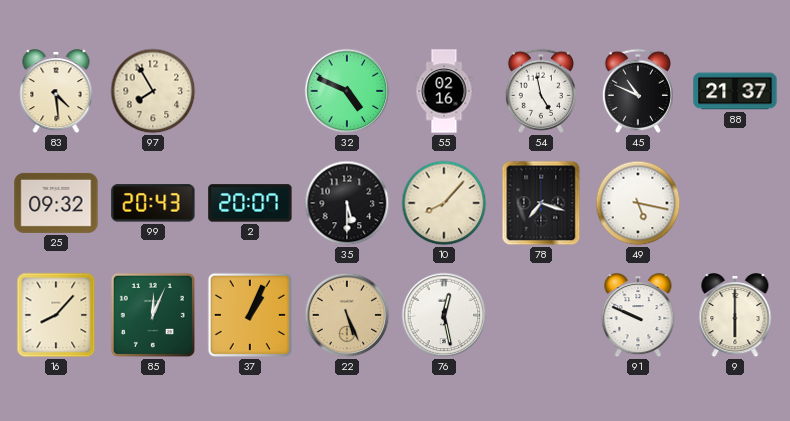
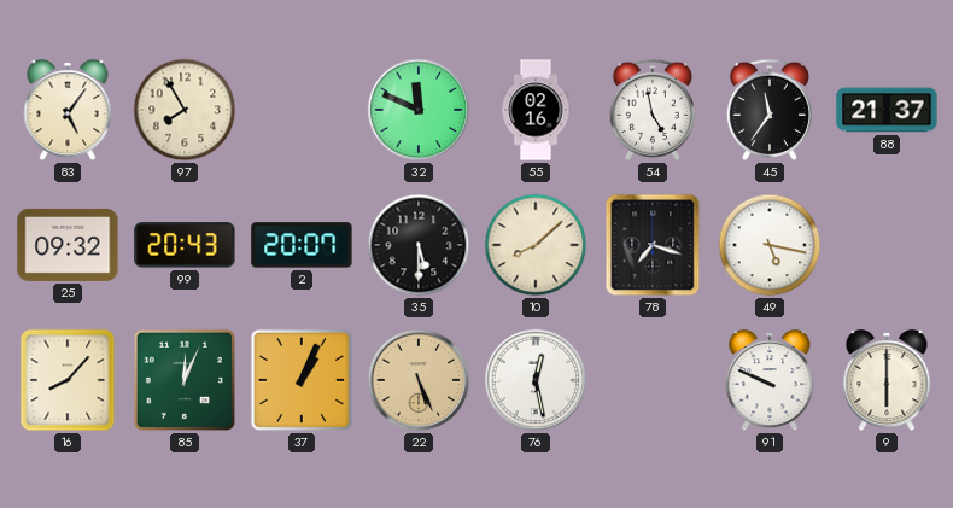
83: 4:29 -> 5:06 (68, 111)
32: 4:49 -> 11:49 (419, 110)
45: 10:49 -> 11:36 (770, 110)
10: 8:07 -> 8:08 (536, 245)
